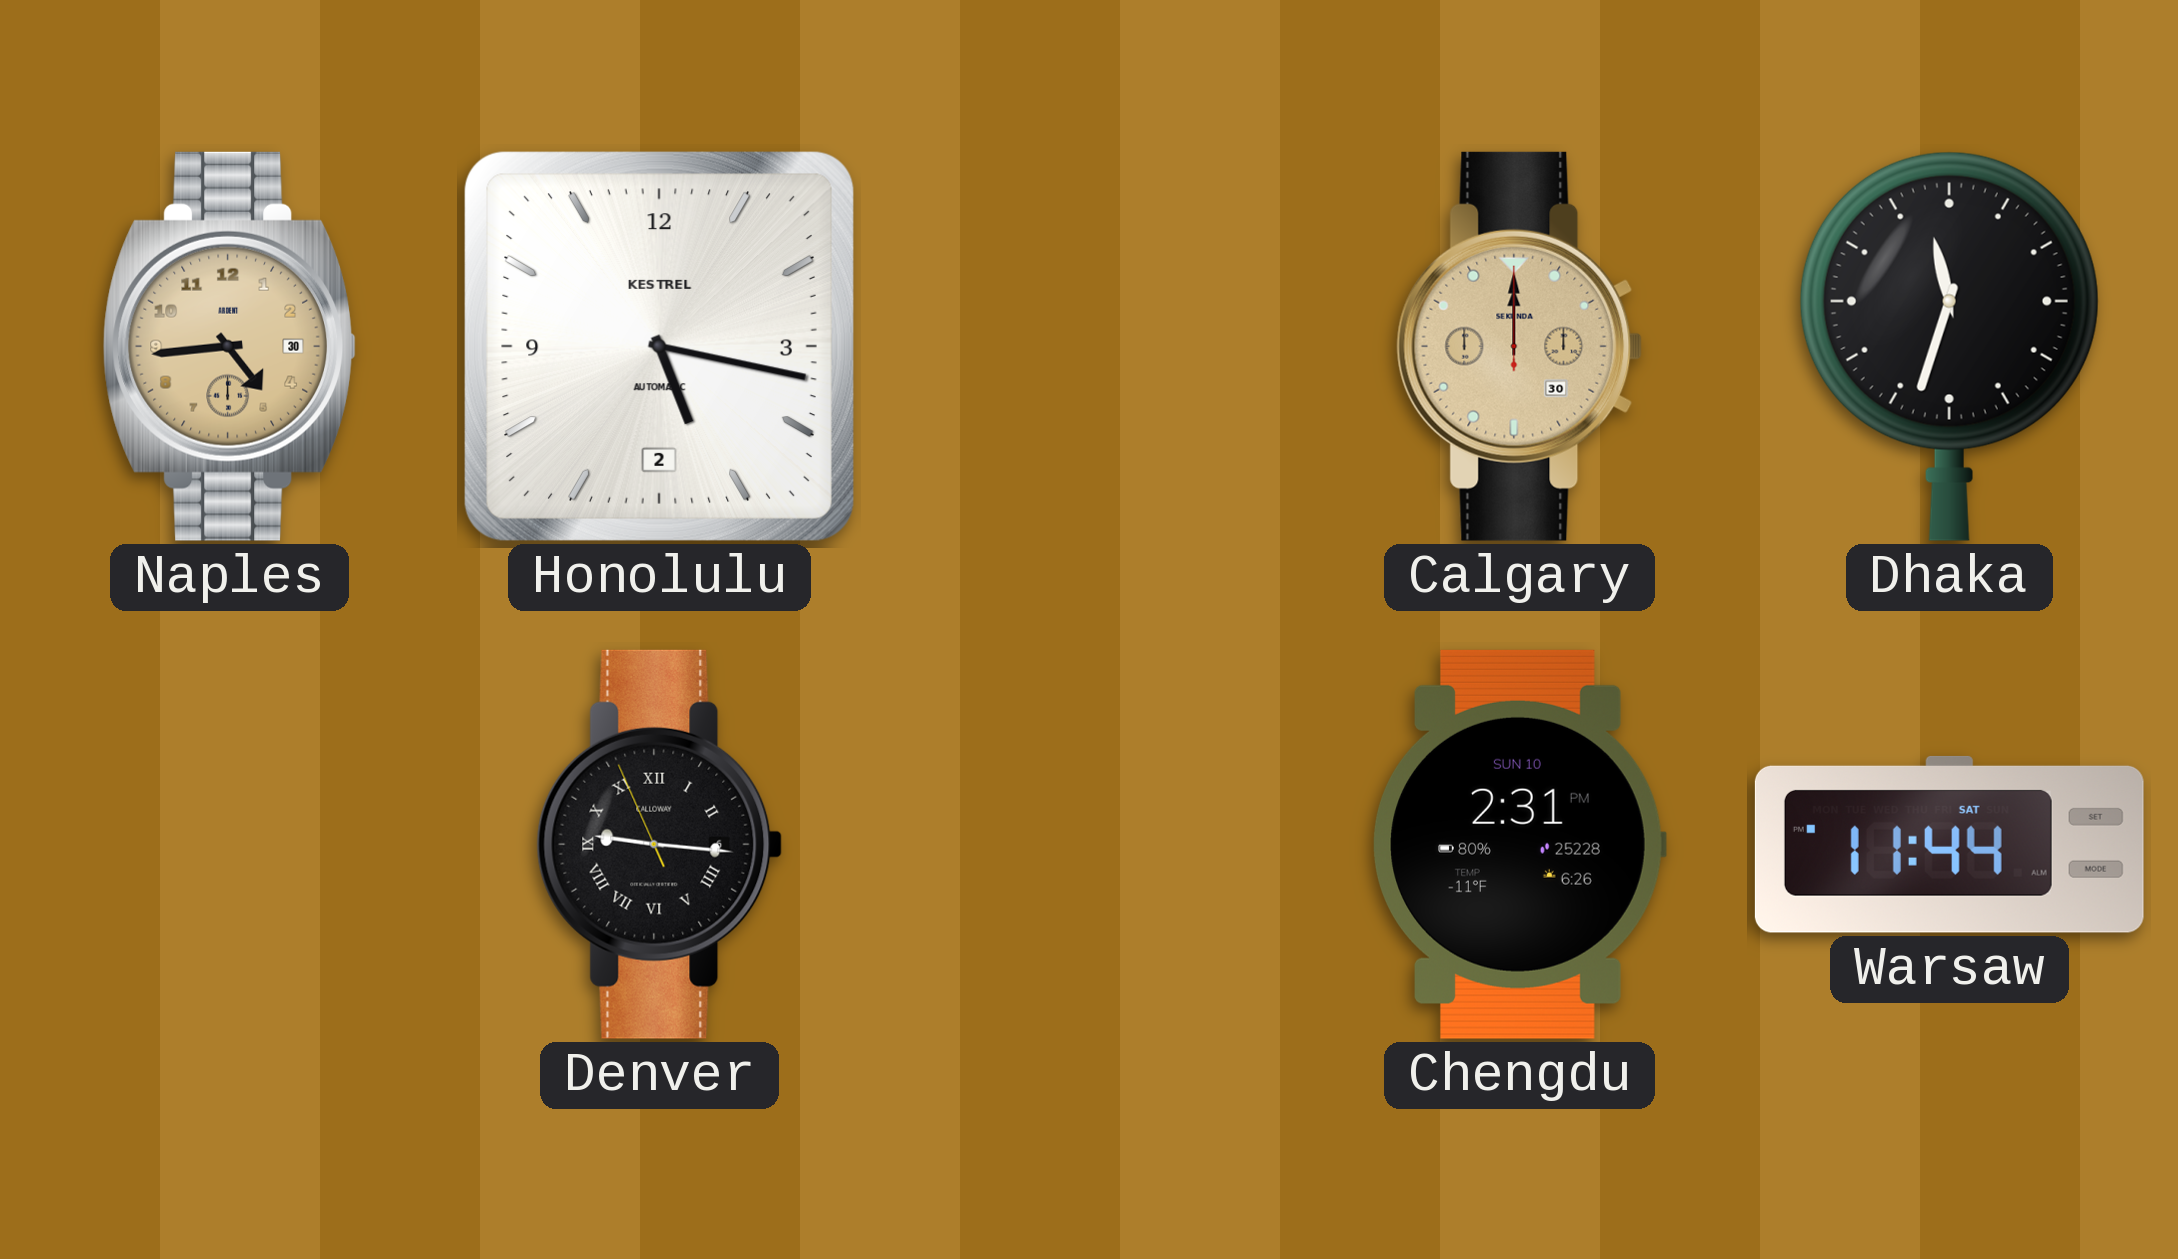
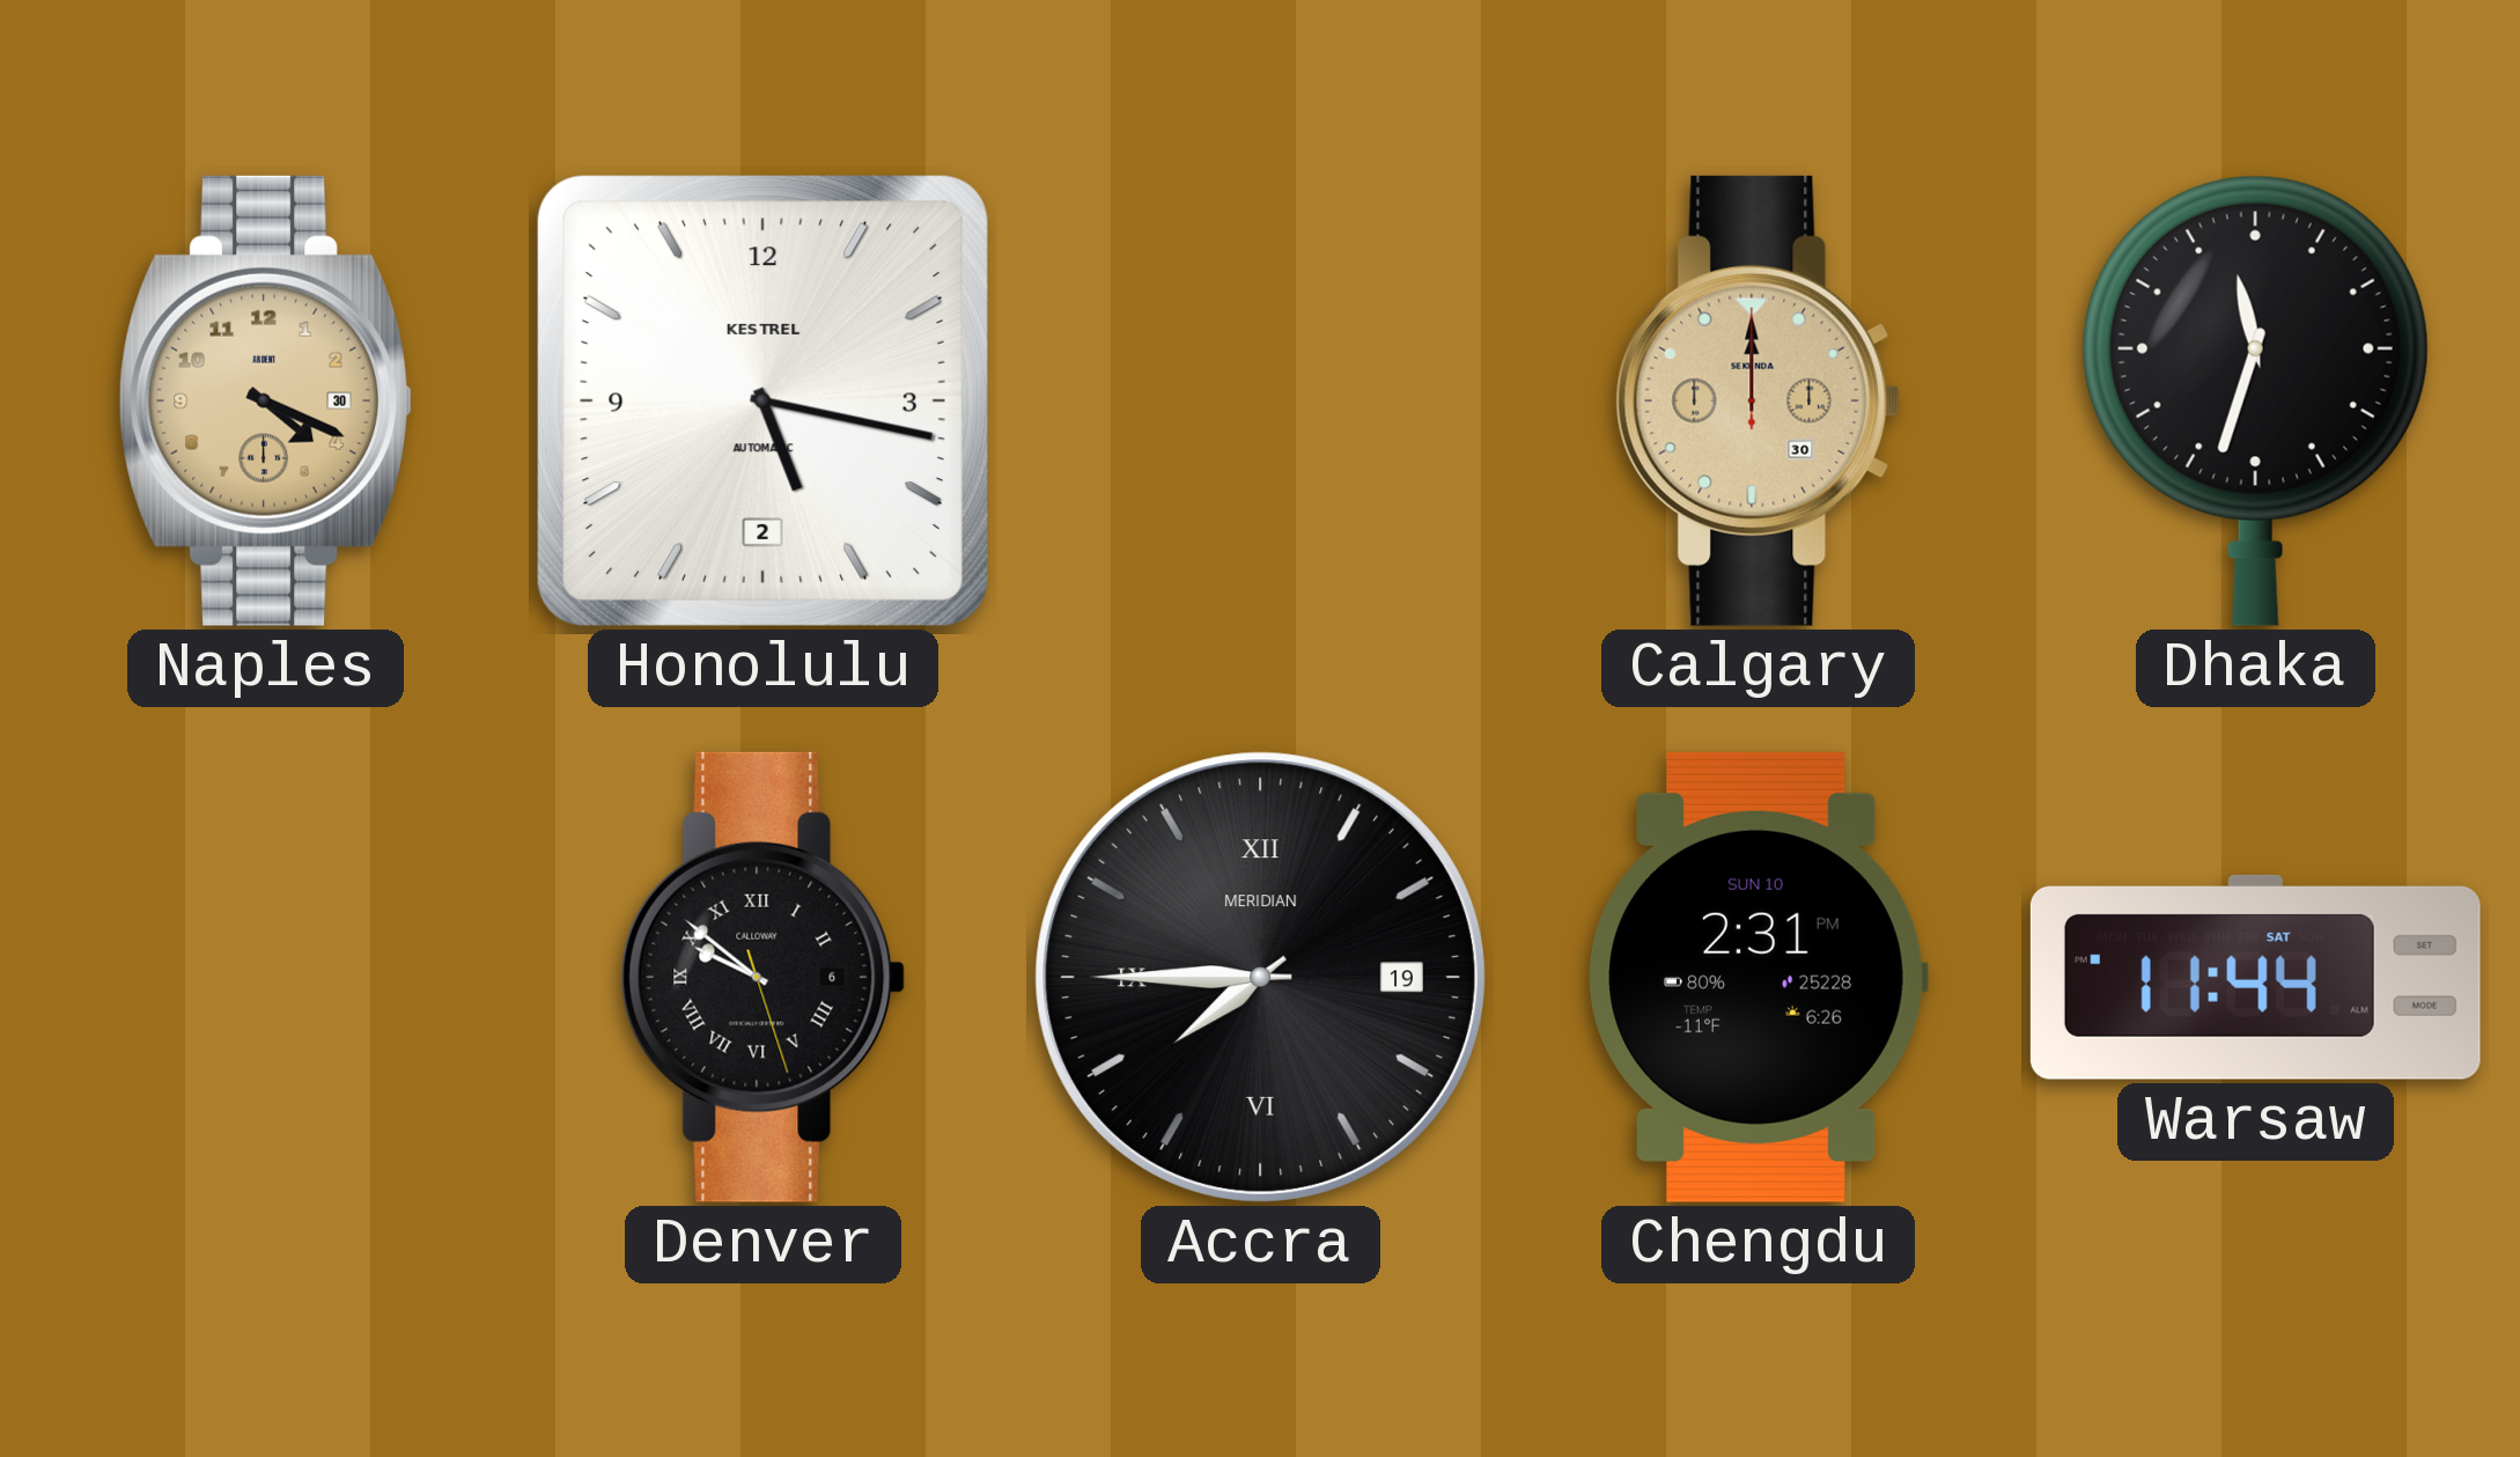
Naples: 4:44 -> 4:19 (265, 400)
Denver: 9:15 -> 9:51 (764, 977)
Accra: none -> 7:45 (1260, 977)
